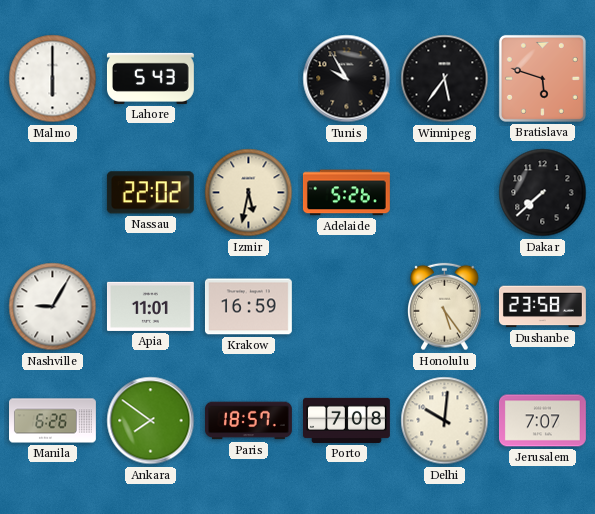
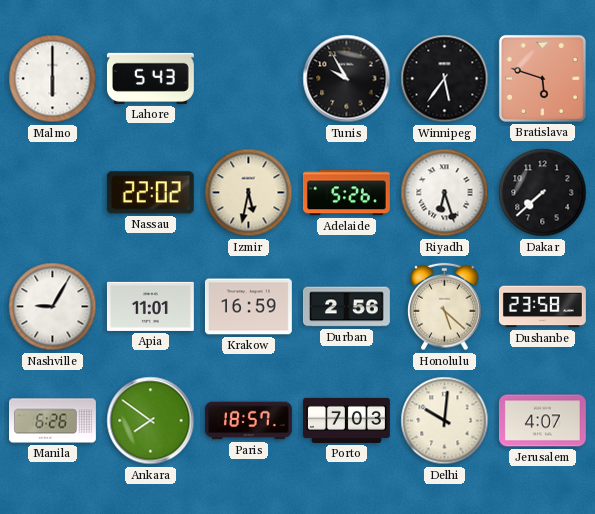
Riyadh: none -> 6:27 (445, 193)
Durban: none -> 2:56 (346, 307)
Honolulu: 5:24 -> 5:22 (445, 307)
Porto: 7:08 -> 7:03 (347, 420)
Jerusalem: 7:07 -> 4:07 (542, 421)
